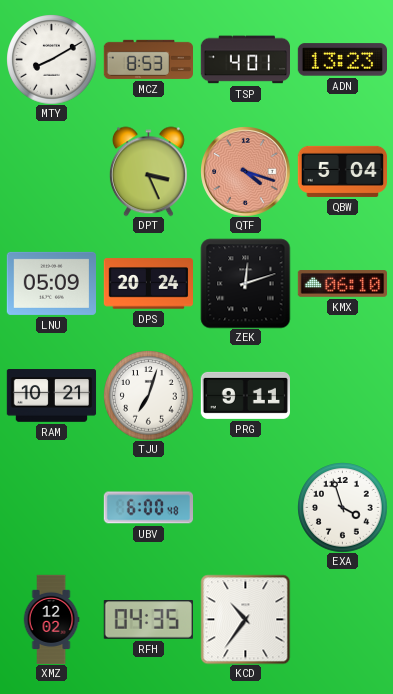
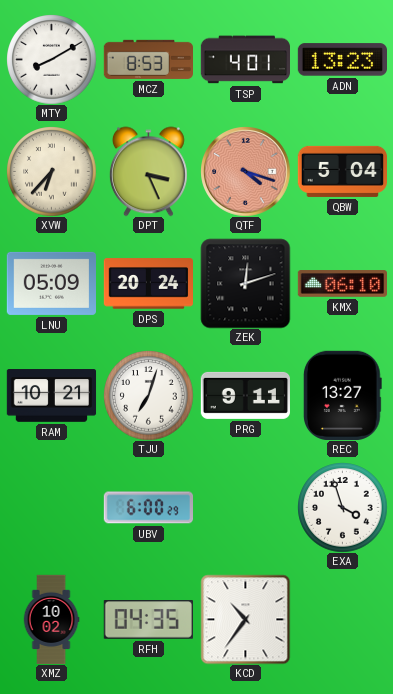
XVW: none -> 6:37 (51, 171)
REC: none -> 13:27 (342, 395)
UBV: 6:00:48 -> 6:00:29 (148, 508)
XMZ: 12:02 -> 10:02 (51, 619)
